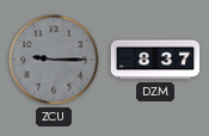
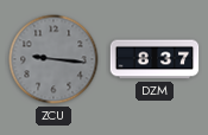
ZCU: 9:15 -> 9:16 (53, 59)
